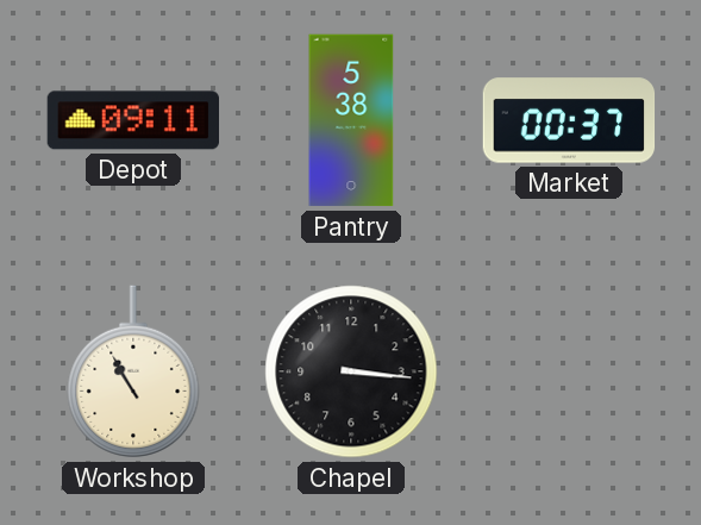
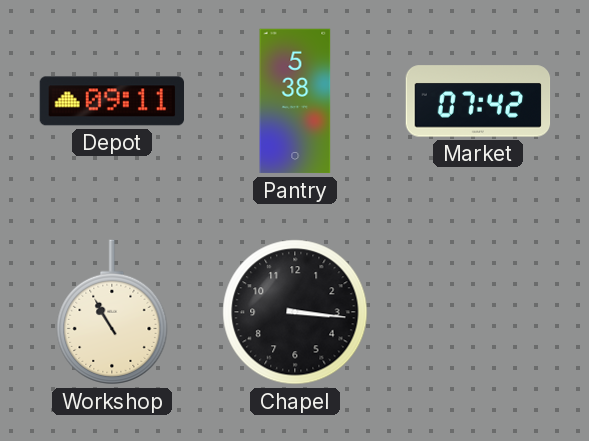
Market: 00:37 -> 07:42 (478, 101)
